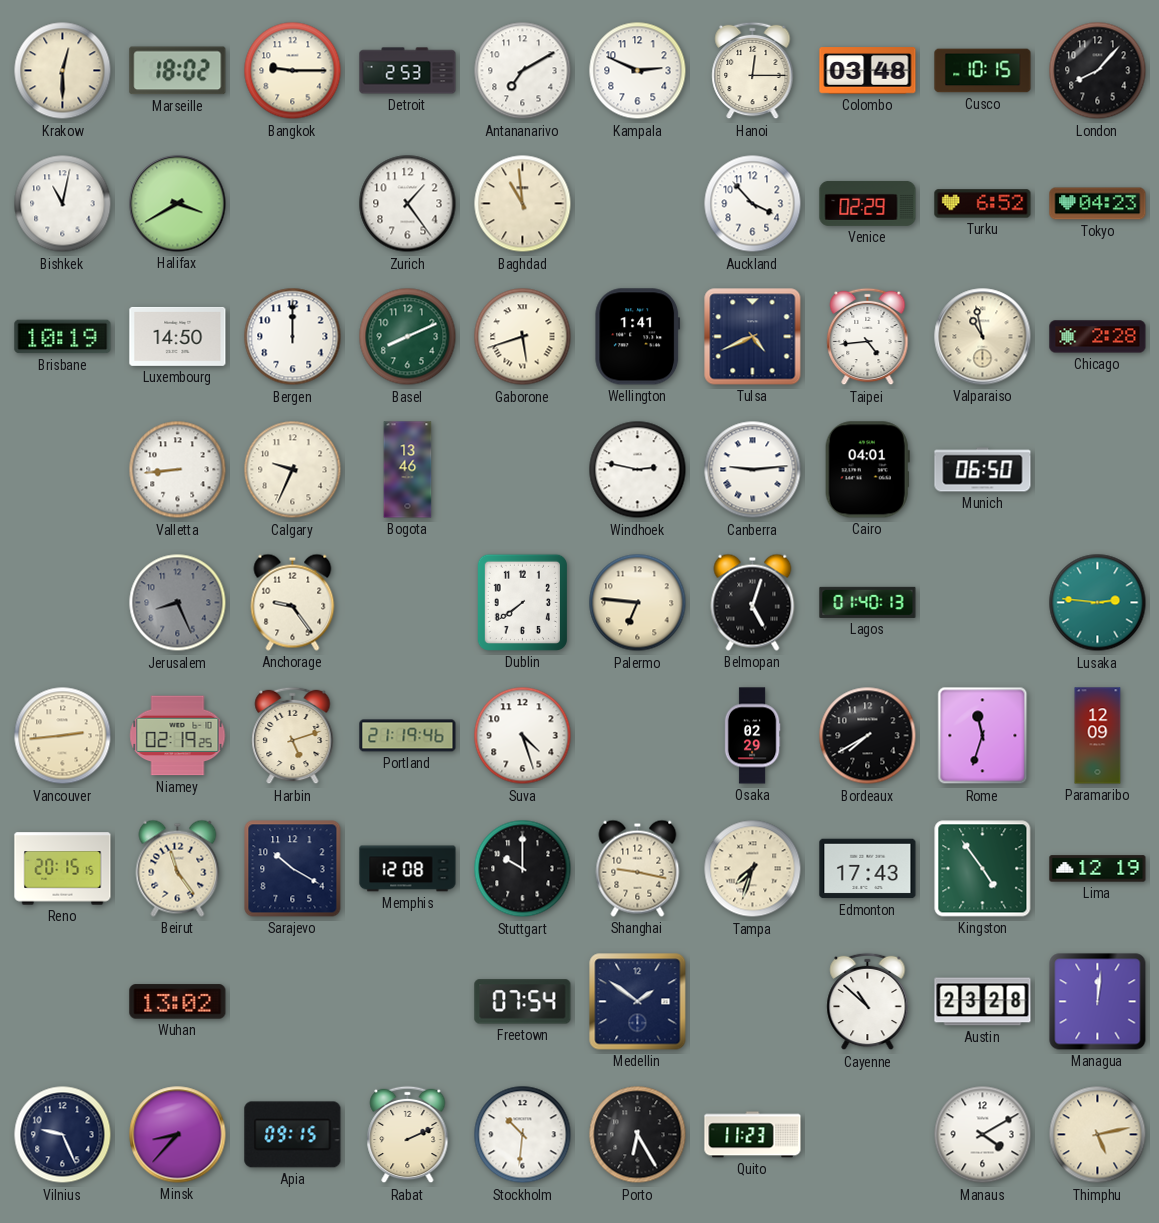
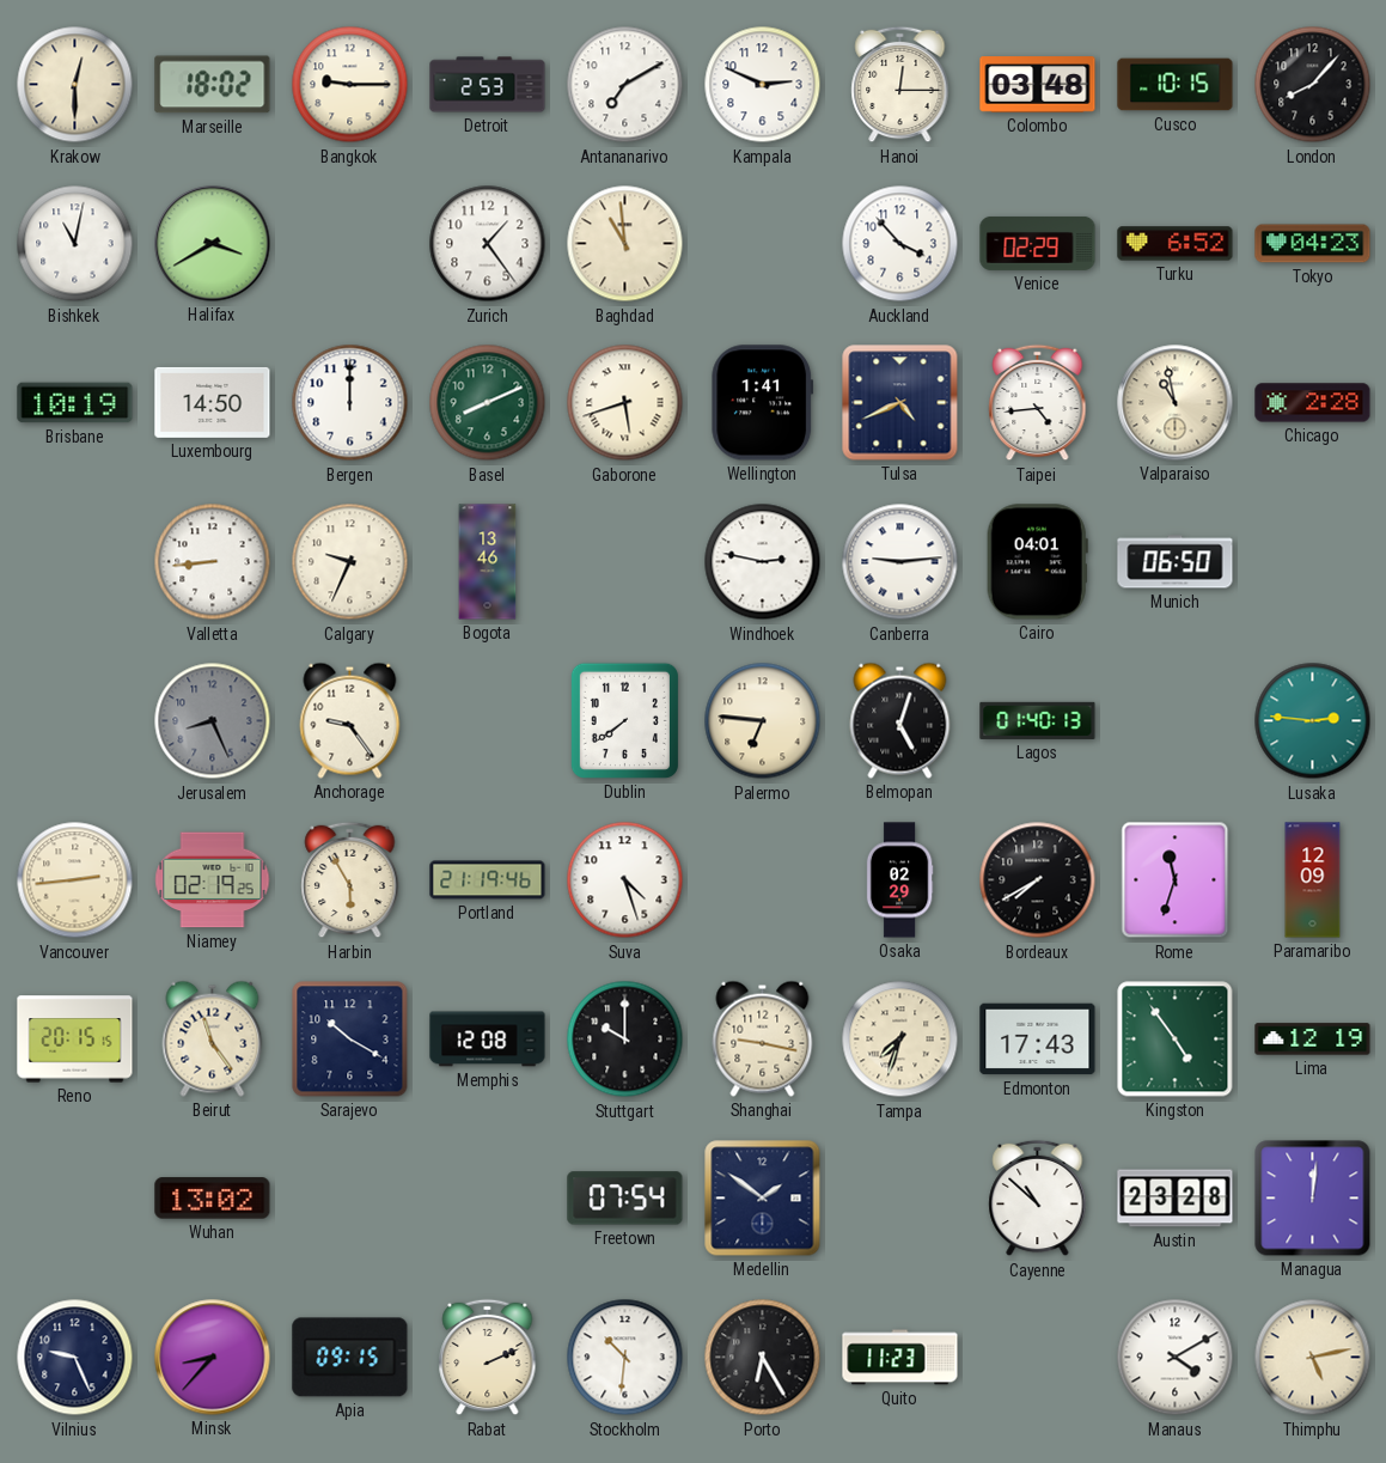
Harbin: 5:12 -> 5:55 (350, 880)
